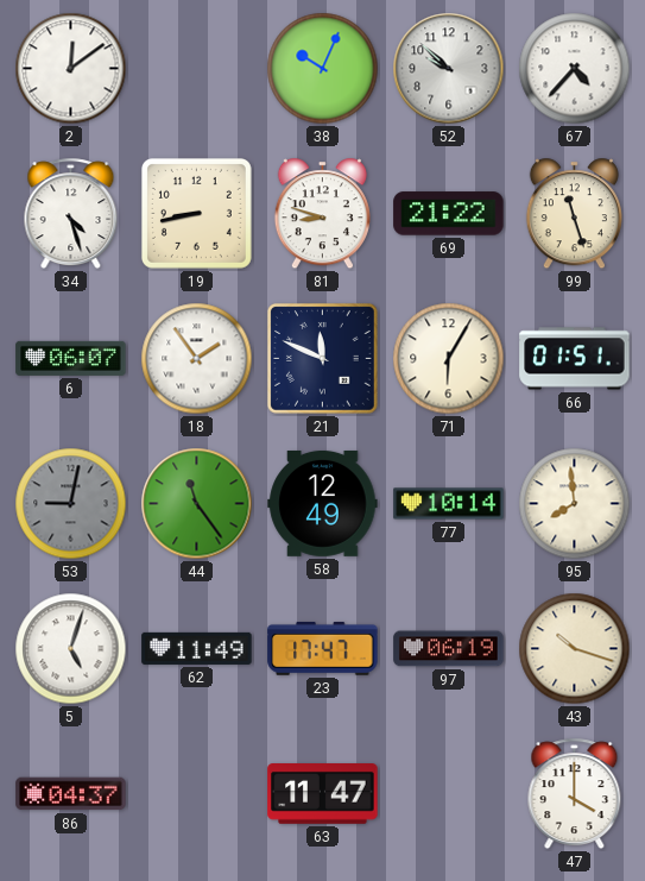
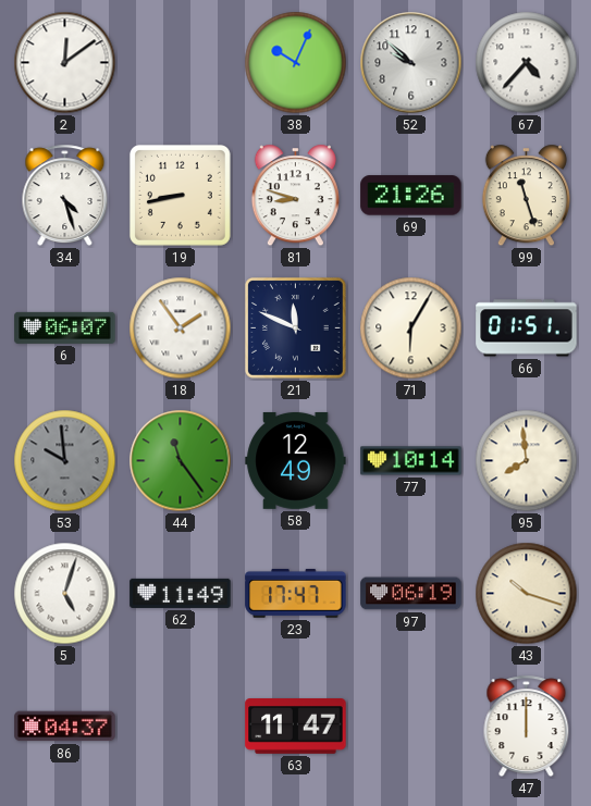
69: 21:22 -> 21:26 (411, 196)
53: 9:02 -> 9:59 (65, 461)
47: 4:00 -> 12:00 (527, 727)
